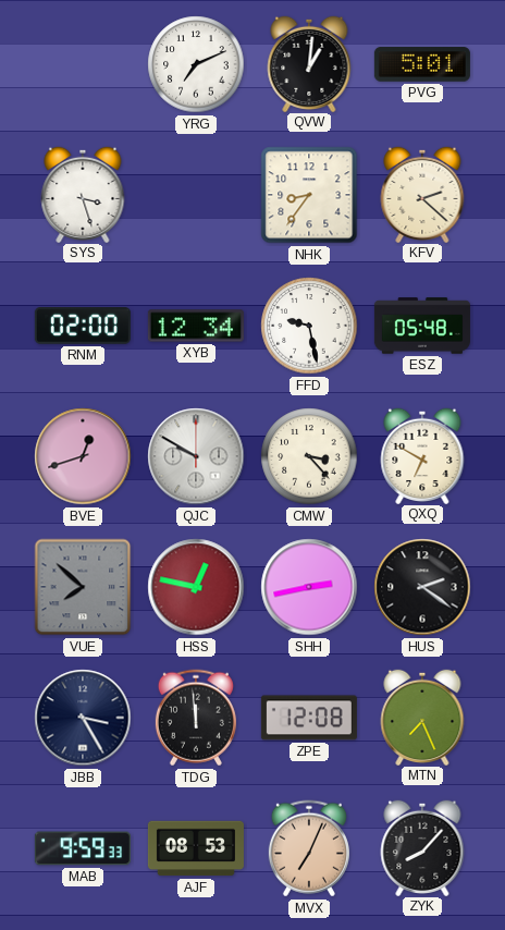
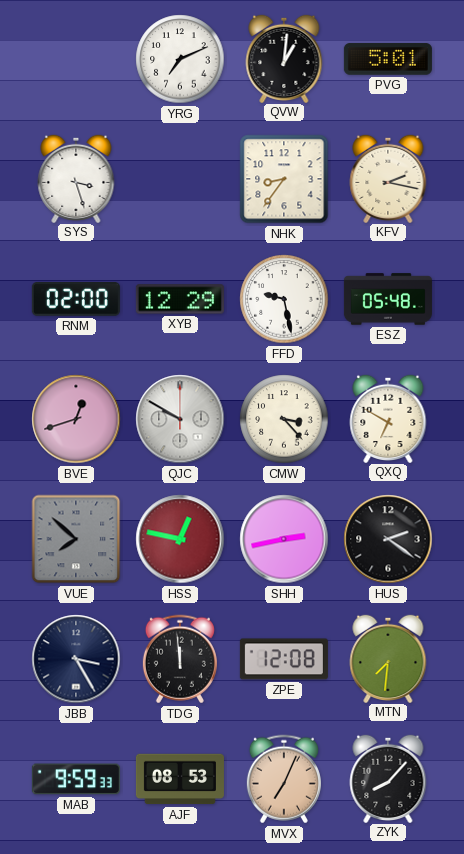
KFV: 2:22 -> 2:17 (388, 178)
XYB: 12:34 -> 12:29 (180, 299)
MTN: 7:26 -> 7:31 (388, 658)
